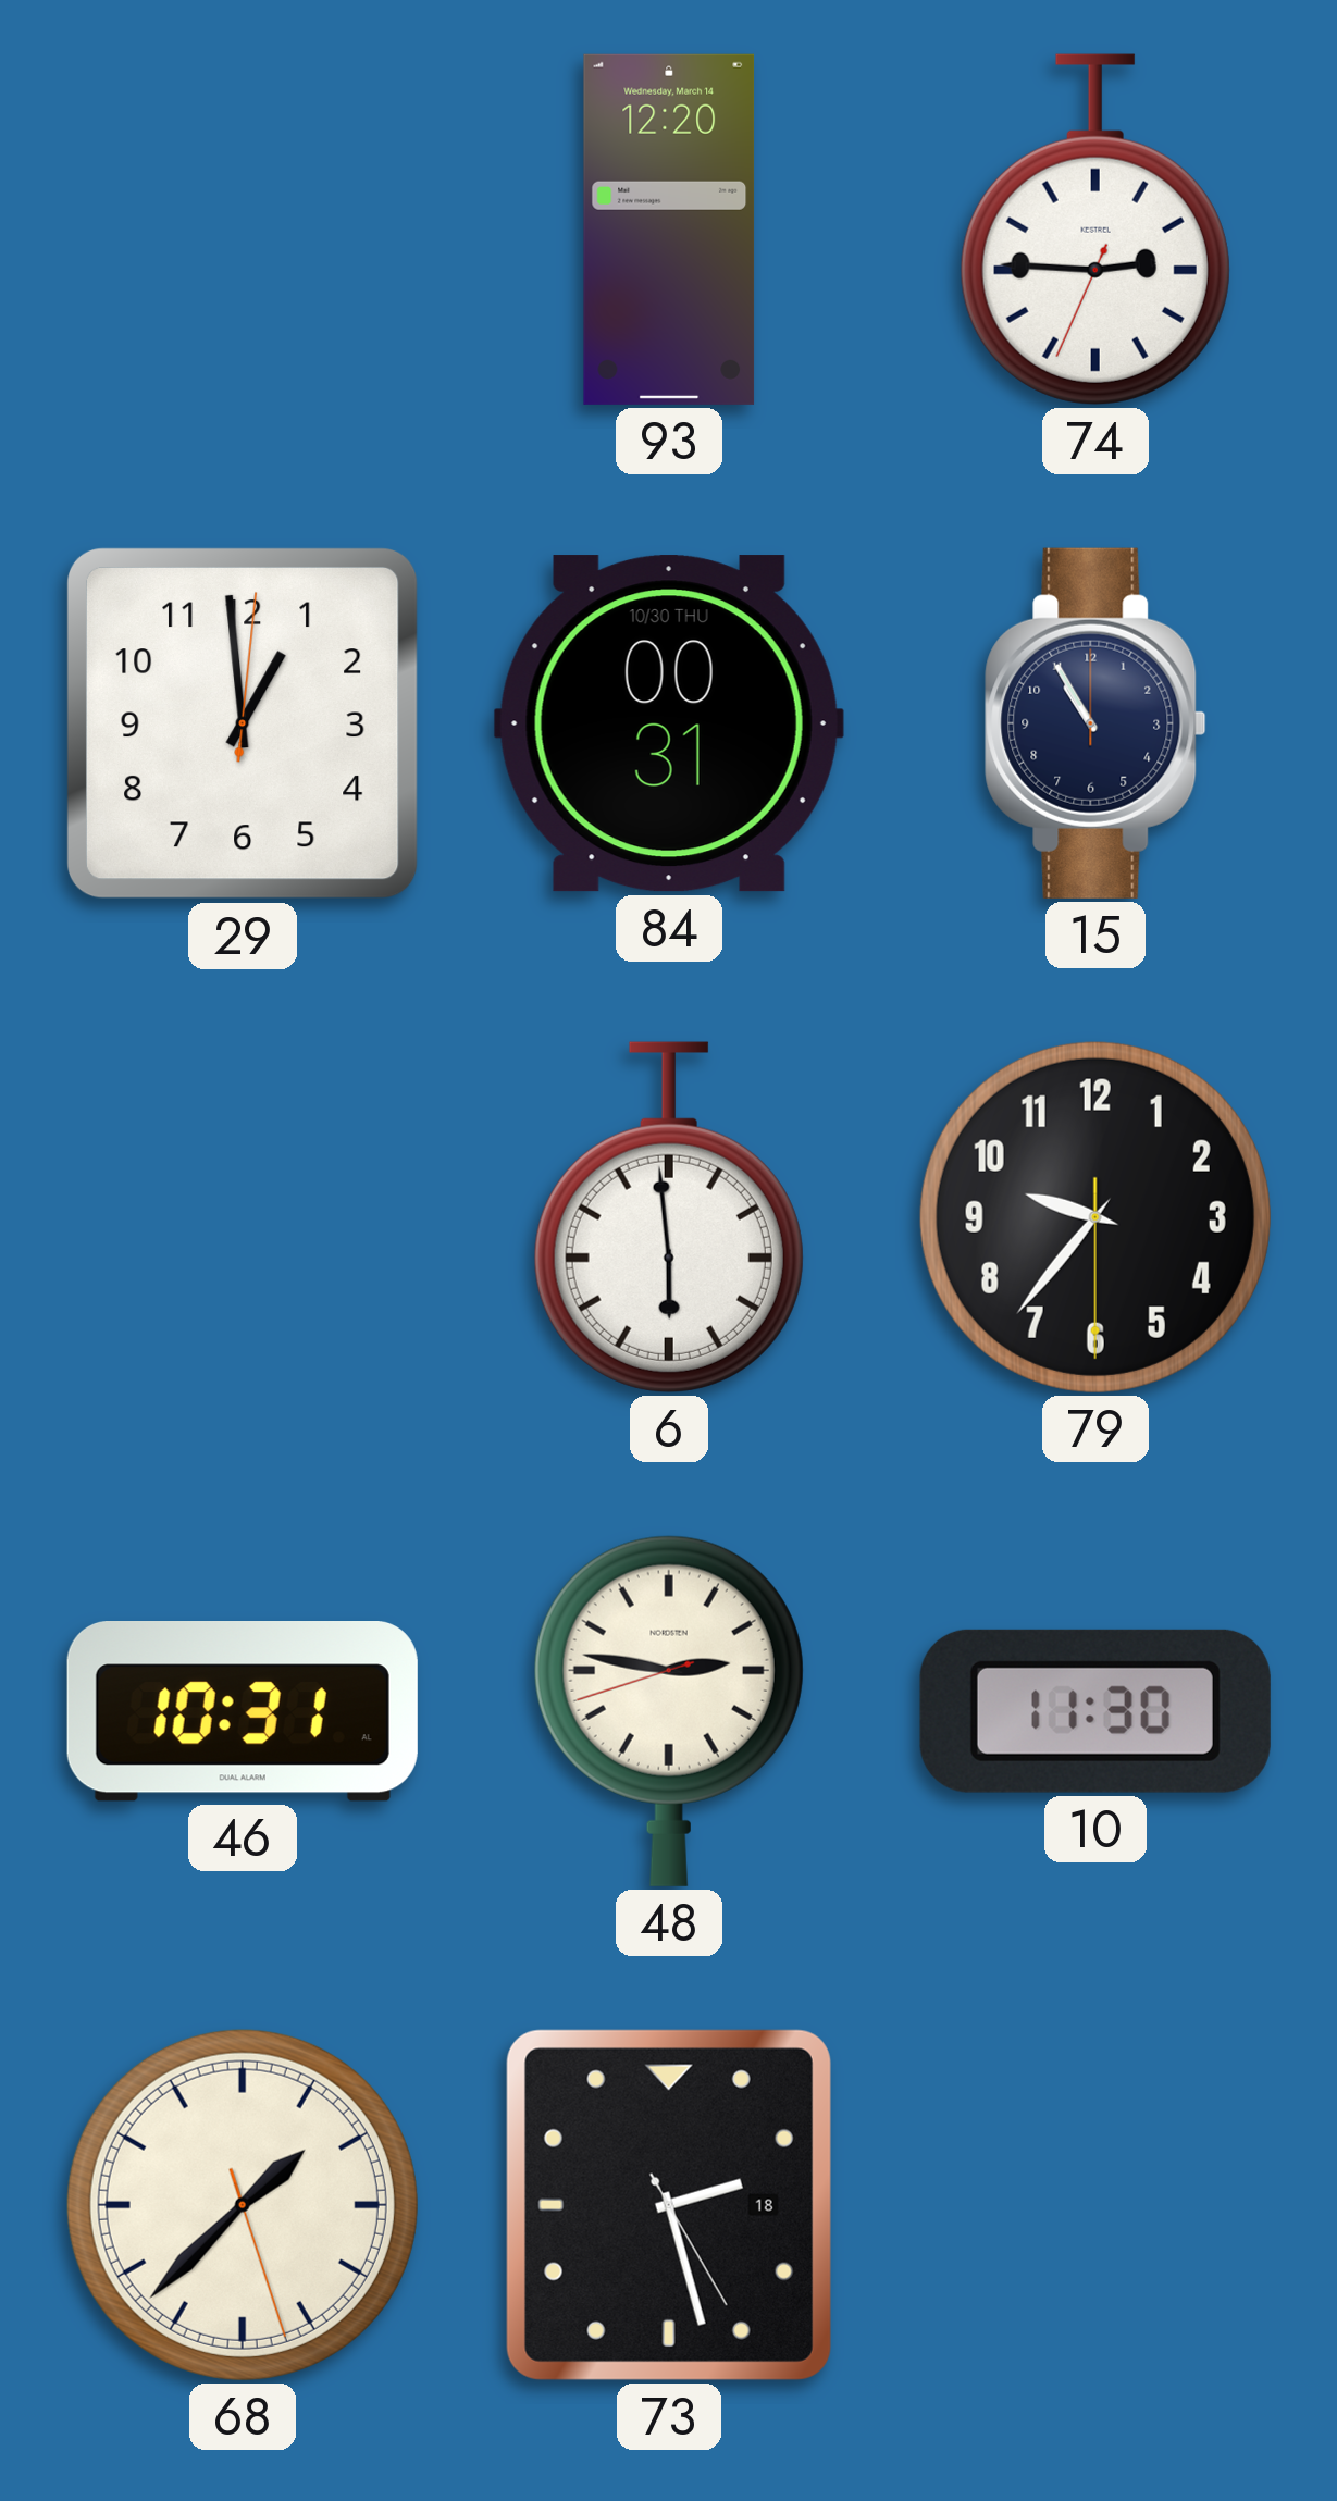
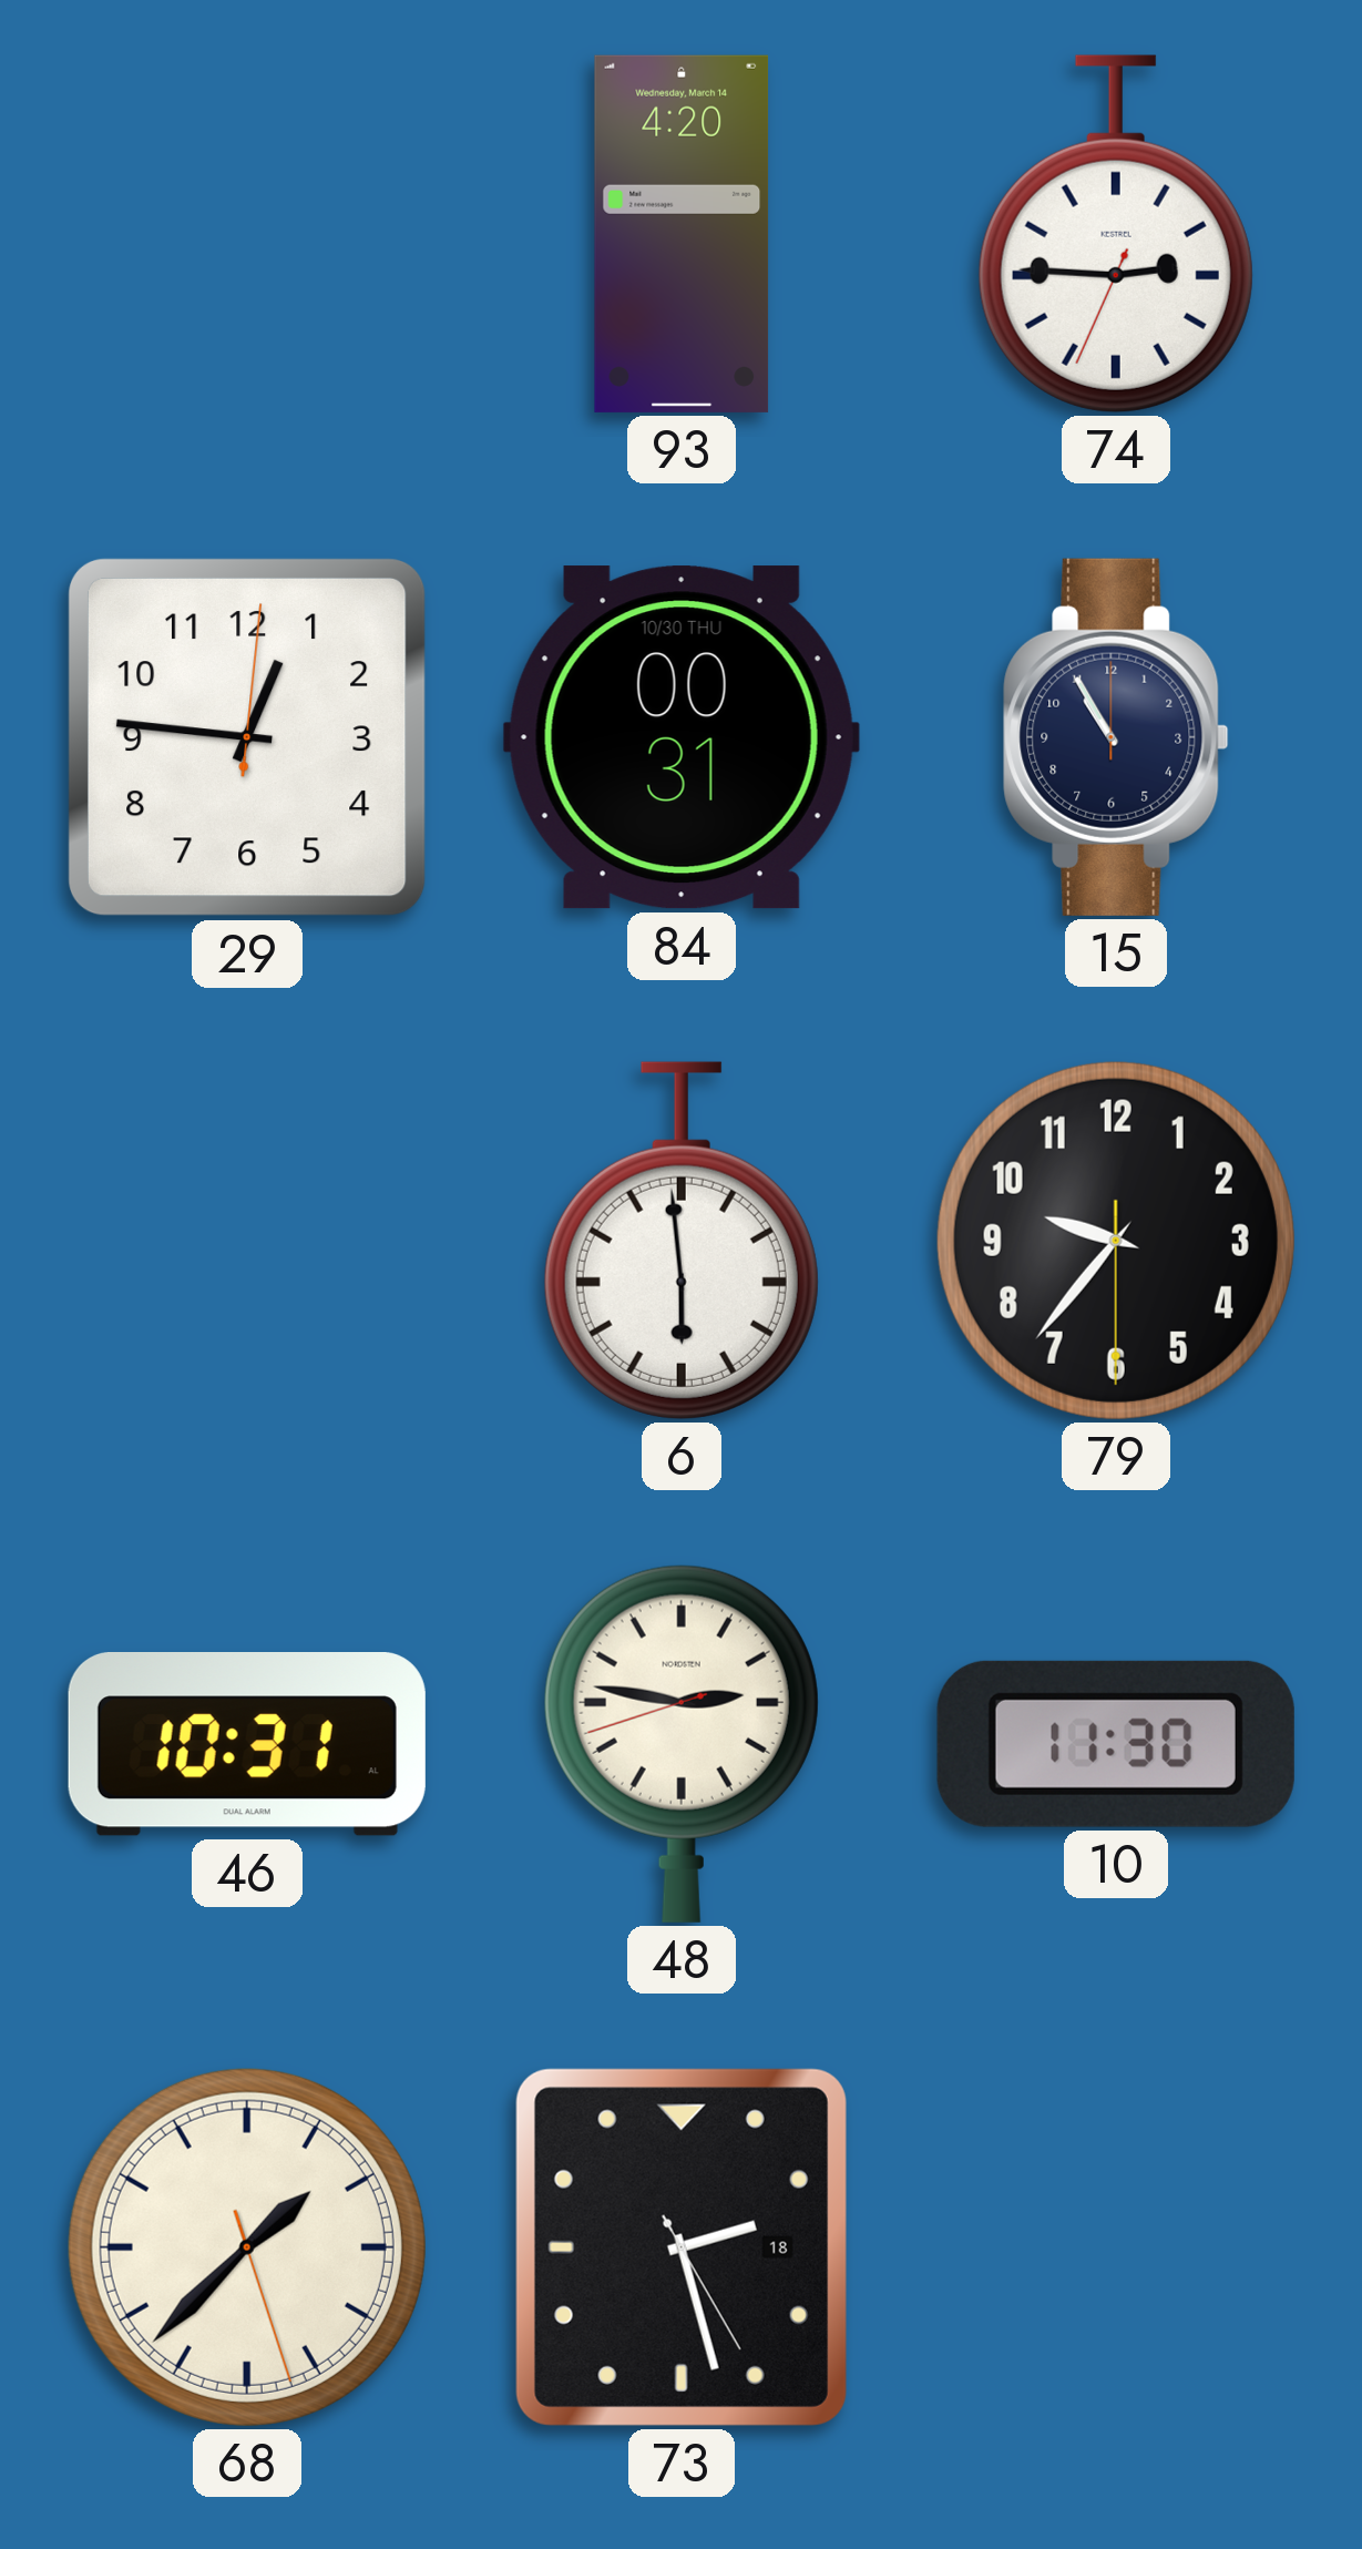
93: 12:20 -> 4:20 (682, 234)
29: 12:59 -> 12:46 (247, 737)
